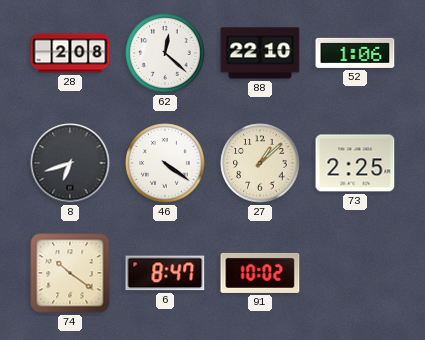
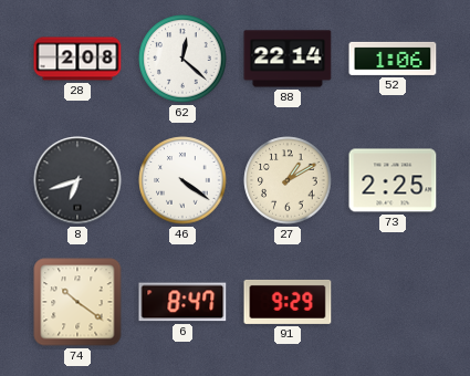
88: 22:10 -> 22:14 (288, 59)
27: 1:08 -> 1:10 (288, 180)
91: 10:02 -> 9:29 (288, 302)
